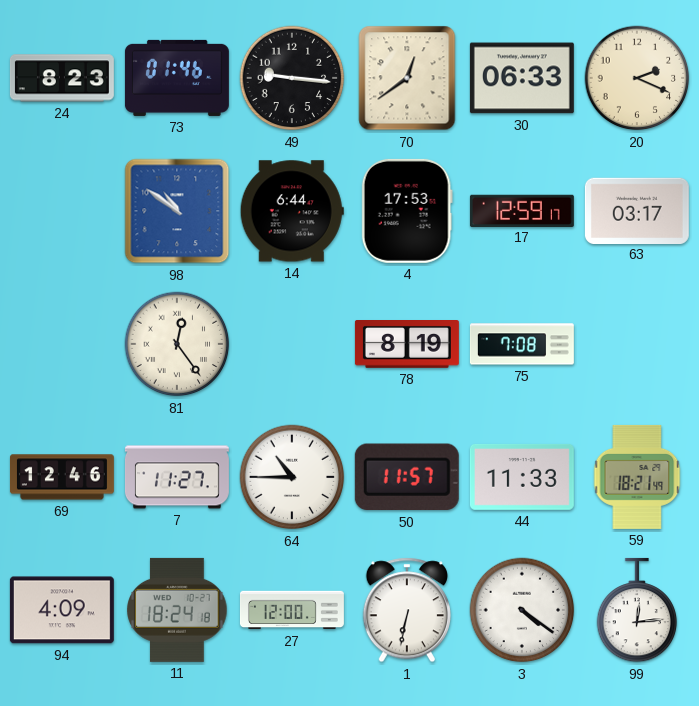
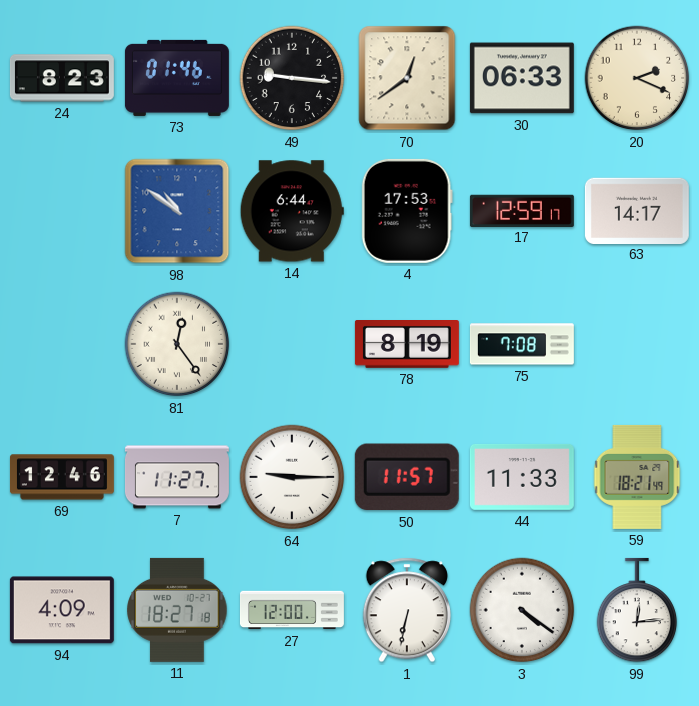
63: 03:17 -> 14:17 (637, 210)
64: 10:45 -> 9:15 (292, 477)
11: 18:24 -> 18:27 (177, 610)
